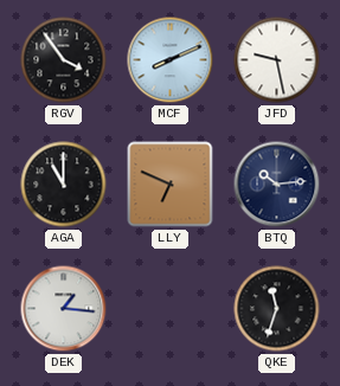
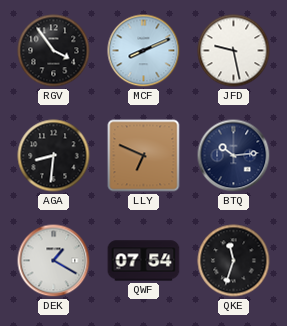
AGA: 11:00 -> 8:31 (54, 156)
DEK: 1:16 -> 1:20 (54, 261)
QWF: none -> 07:54 (144, 261)
